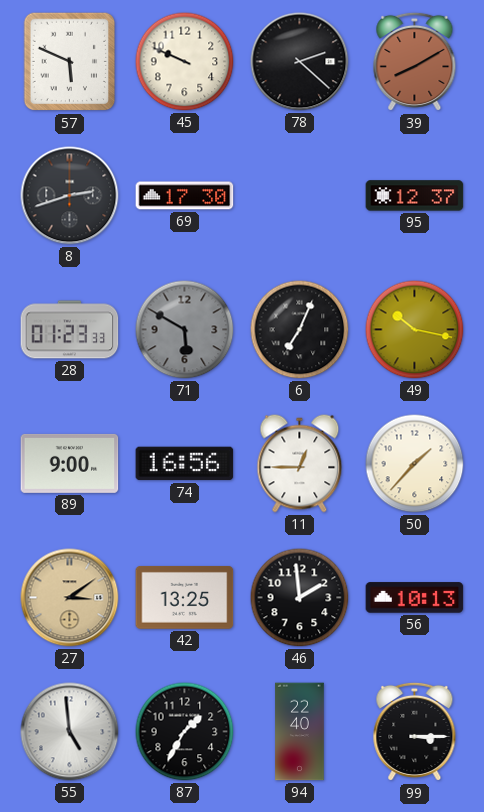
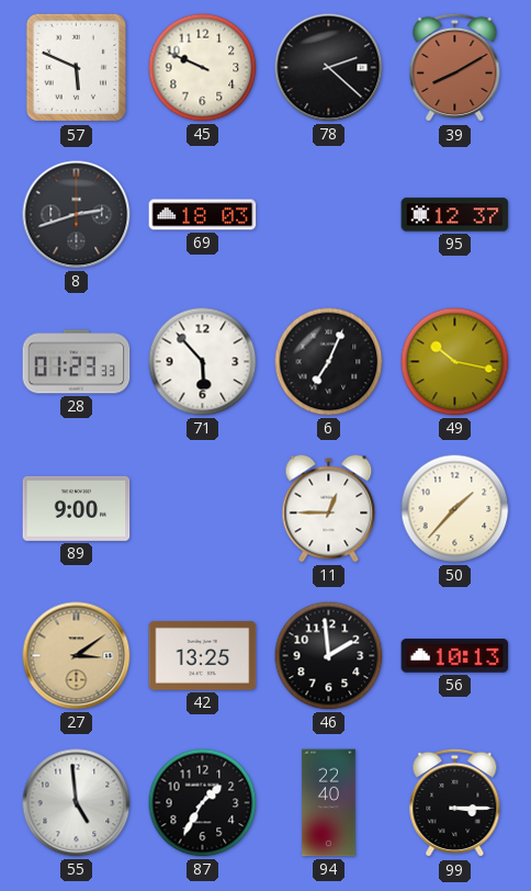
69: 17:30 -> 18:03 (203, 215)
71: 5:50 -> 5:53 (203, 362)
71 dial: grey -> white (203, 362)
74: 16:56 -> none (185, 464)
